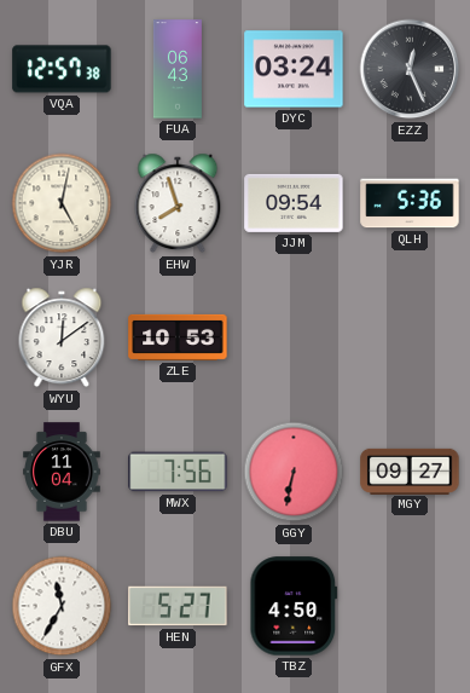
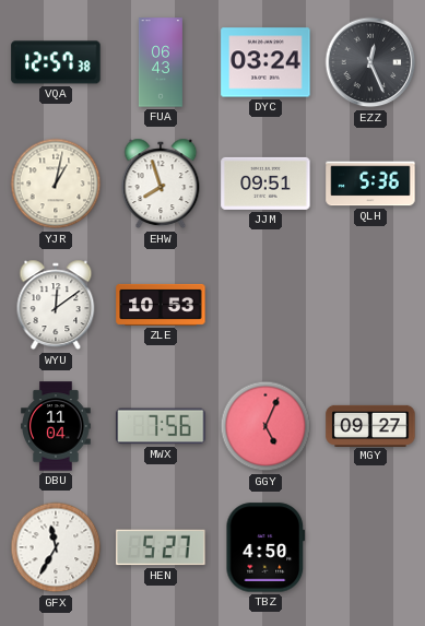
YJR: 5:02 -> 1:02 (56, 184)
JJM: 09:54 -> 09:51 (265, 184)
GGY: 6:32 -> 5:04 (265, 426)
